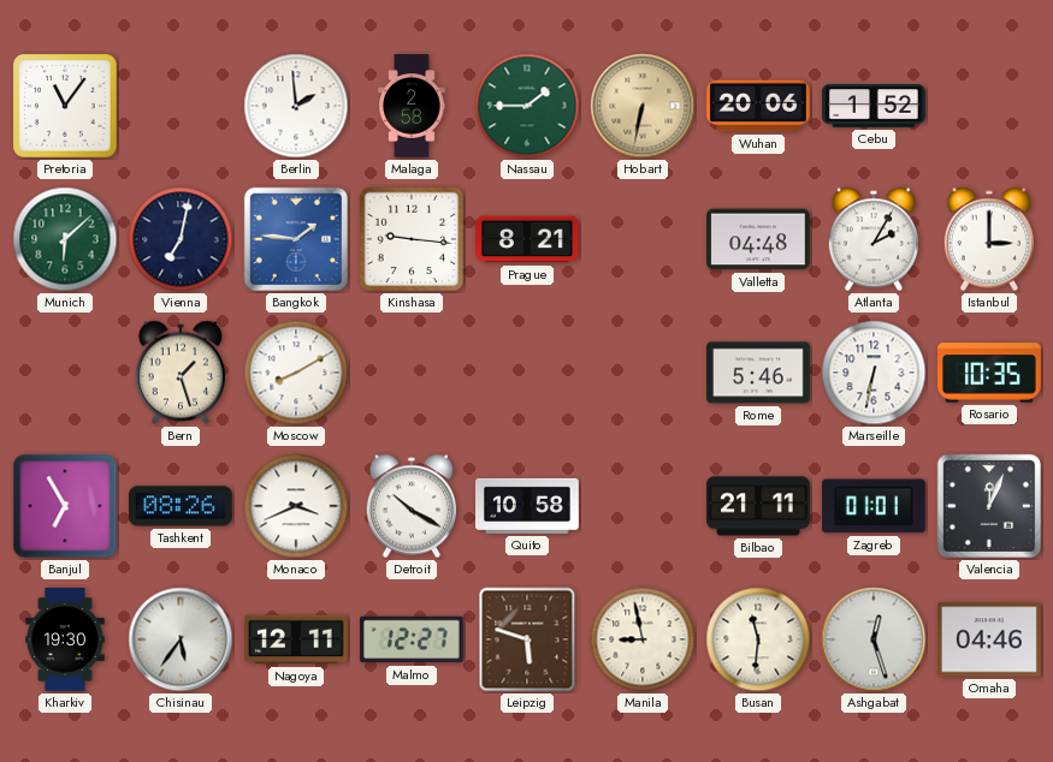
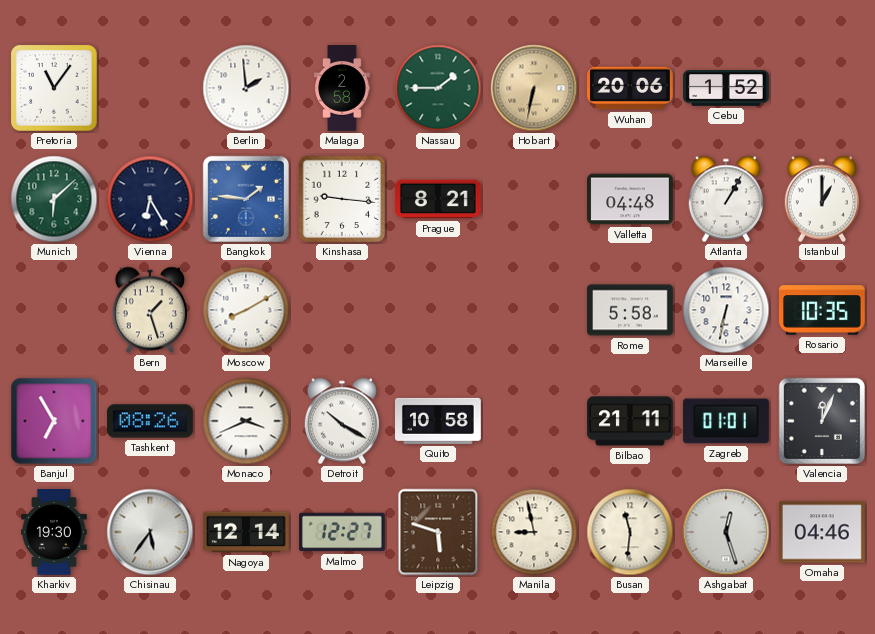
Vienna: 7:02 -> 6:25 (150, 199)
Atlanta: 2:05 -> 1:05 (725, 199)
Istanbul: 3:00 -> 1:00 (821, 199)
Rome: 5:46 -> 5:58 (631, 310)
Nagoya: 12:11 -> 12:14 (246, 532)
